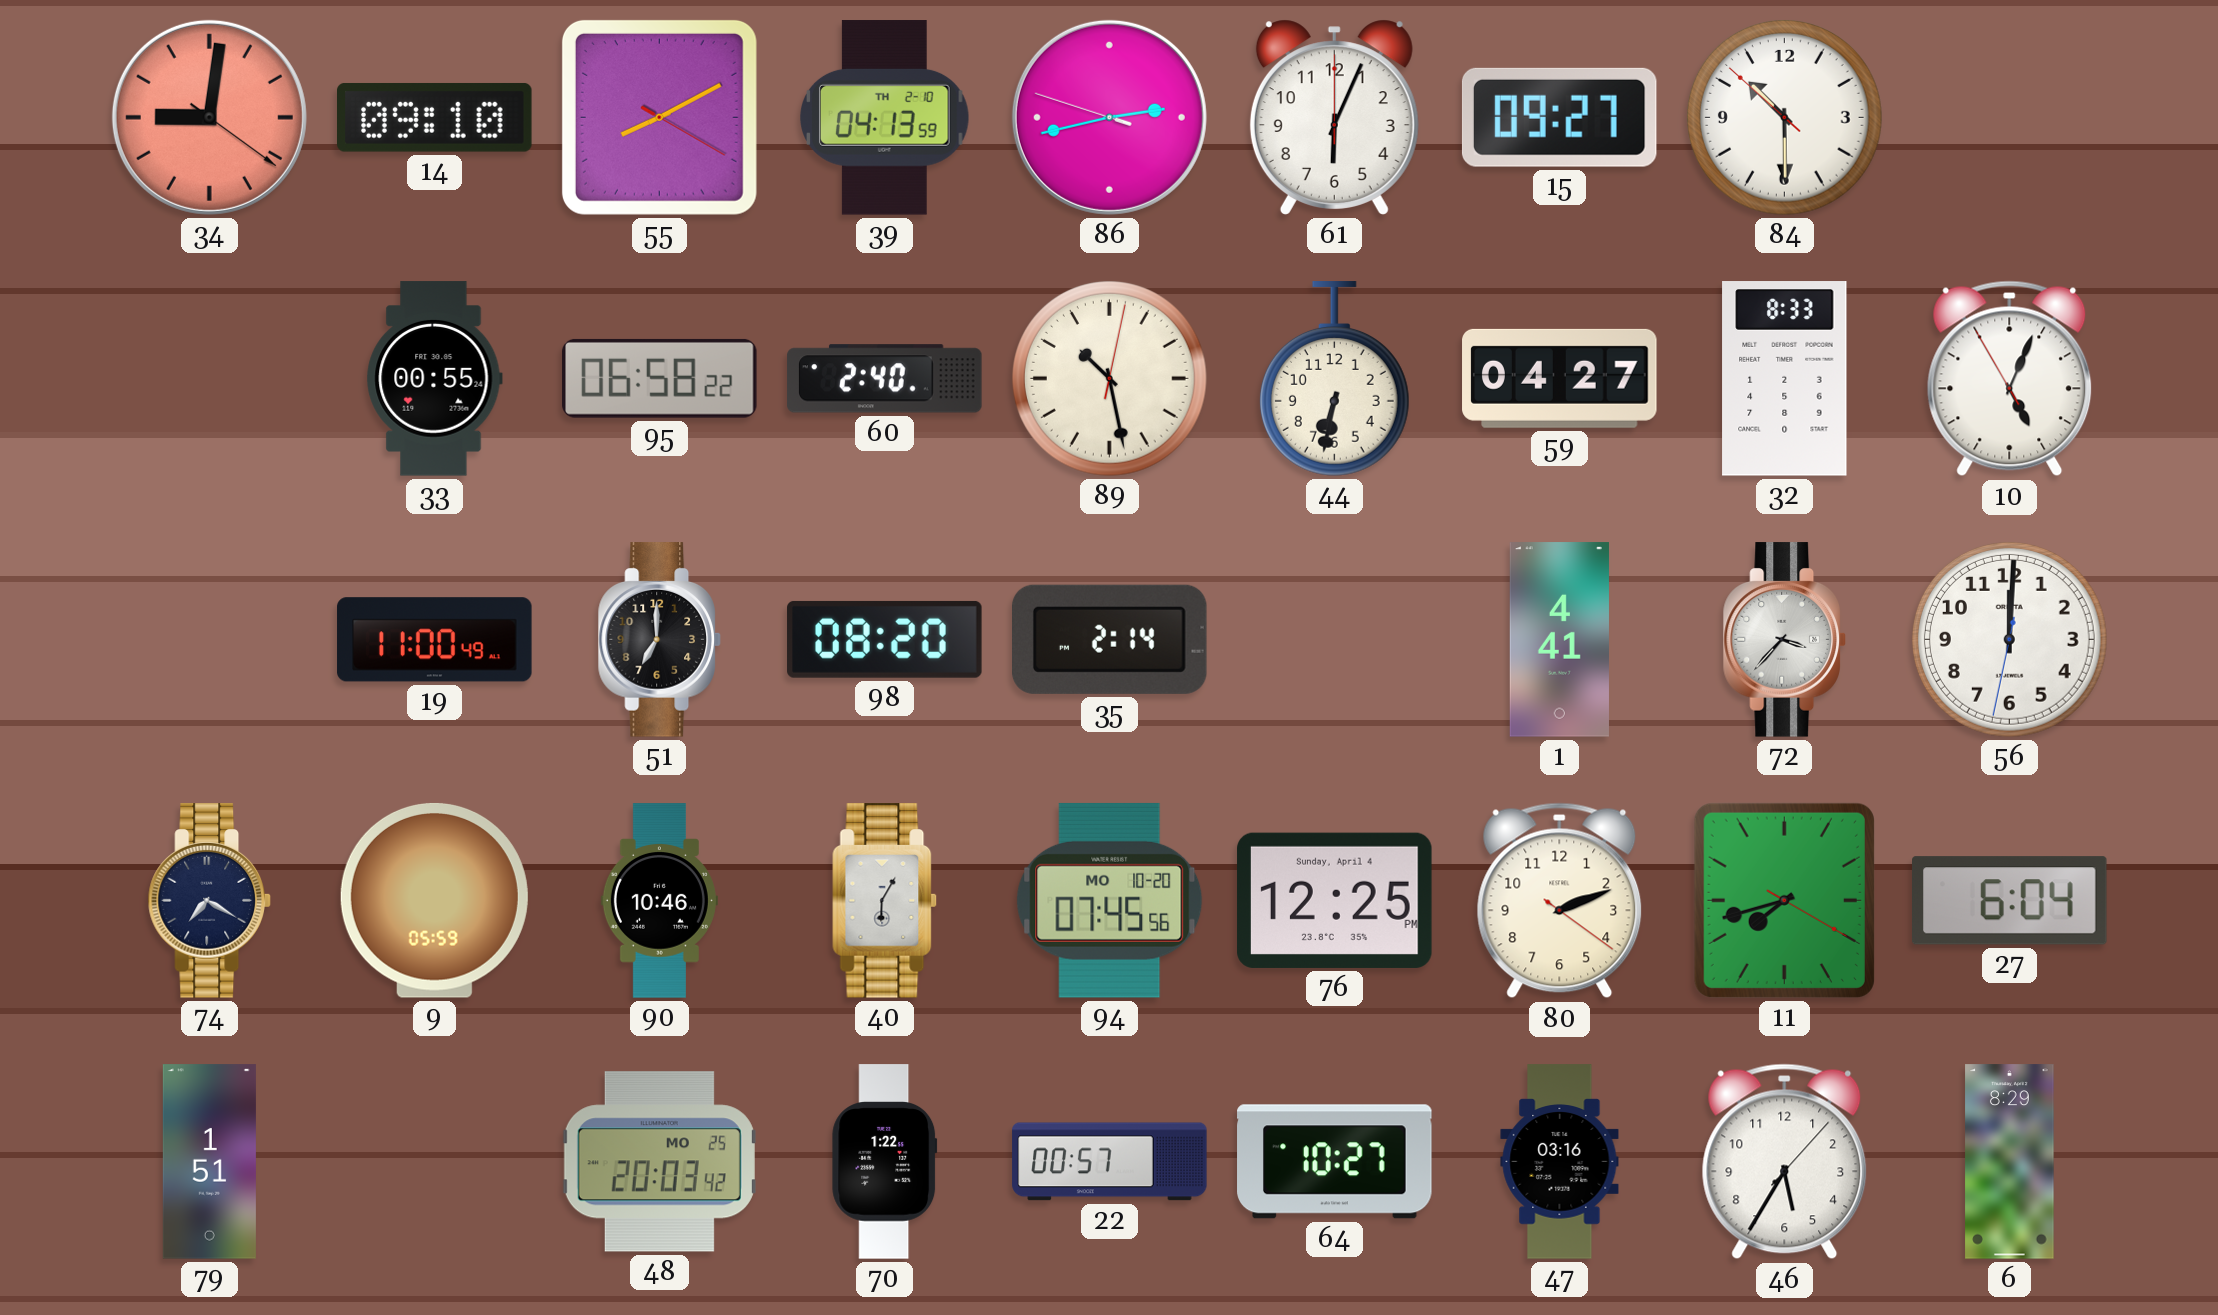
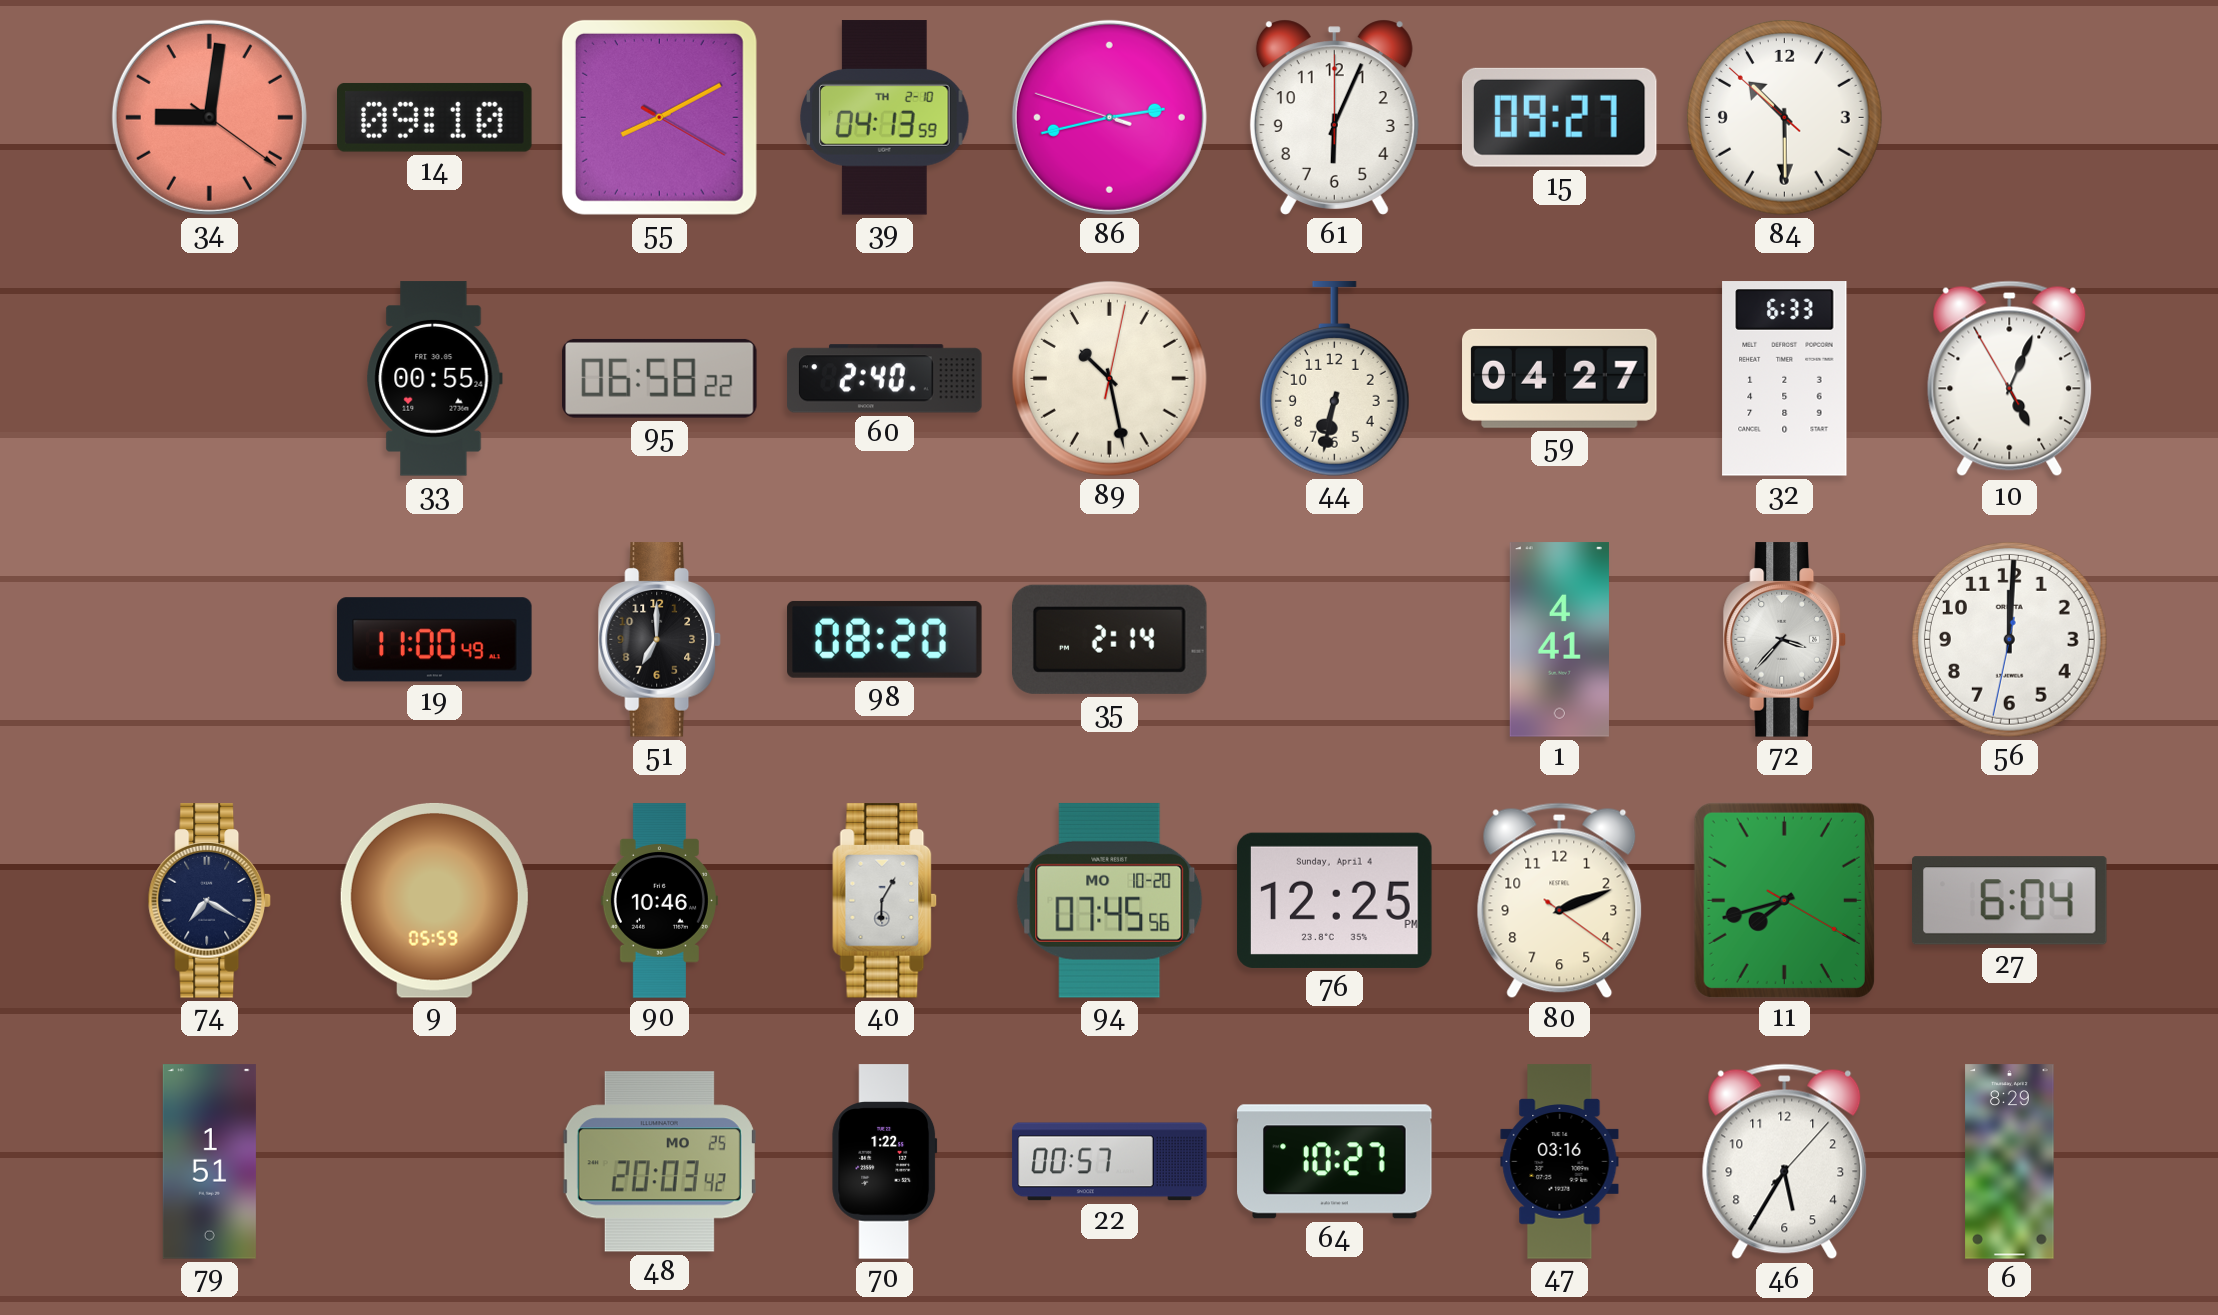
32: 8:33 -> 6:33 (1785, 379)
